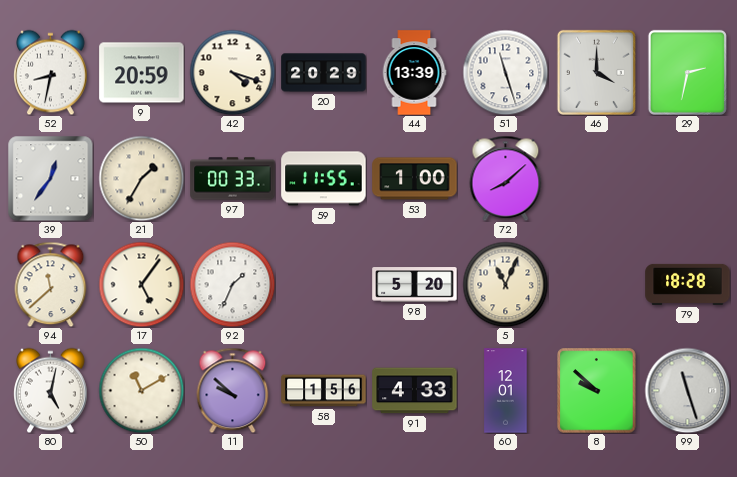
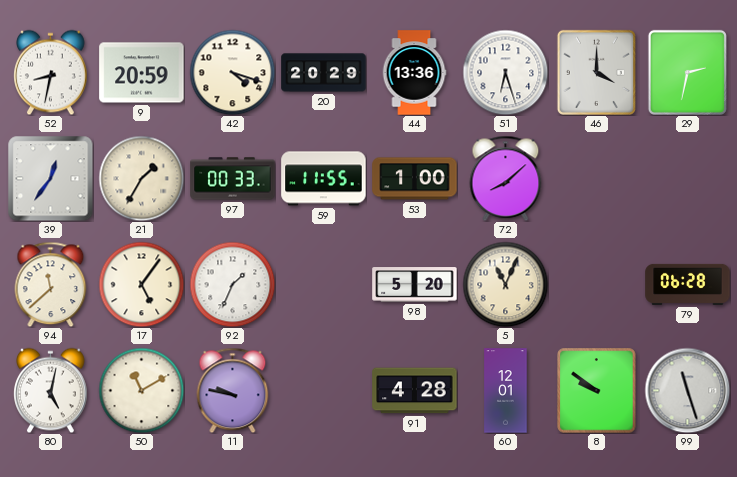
44: 13:39 -> 13:36 (414, 73)
51: 11:27 -> 6:27 (505, 72)
79: 18:28 -> 06:28 (688, 284)
11: 9:52 -> 9:47 (233, 390)
58: 1:56 -> none (324, 391)
91: 4:33 -> 4:28 (415, 391)
8: 9:52 -> 9:51 (597, 391)
